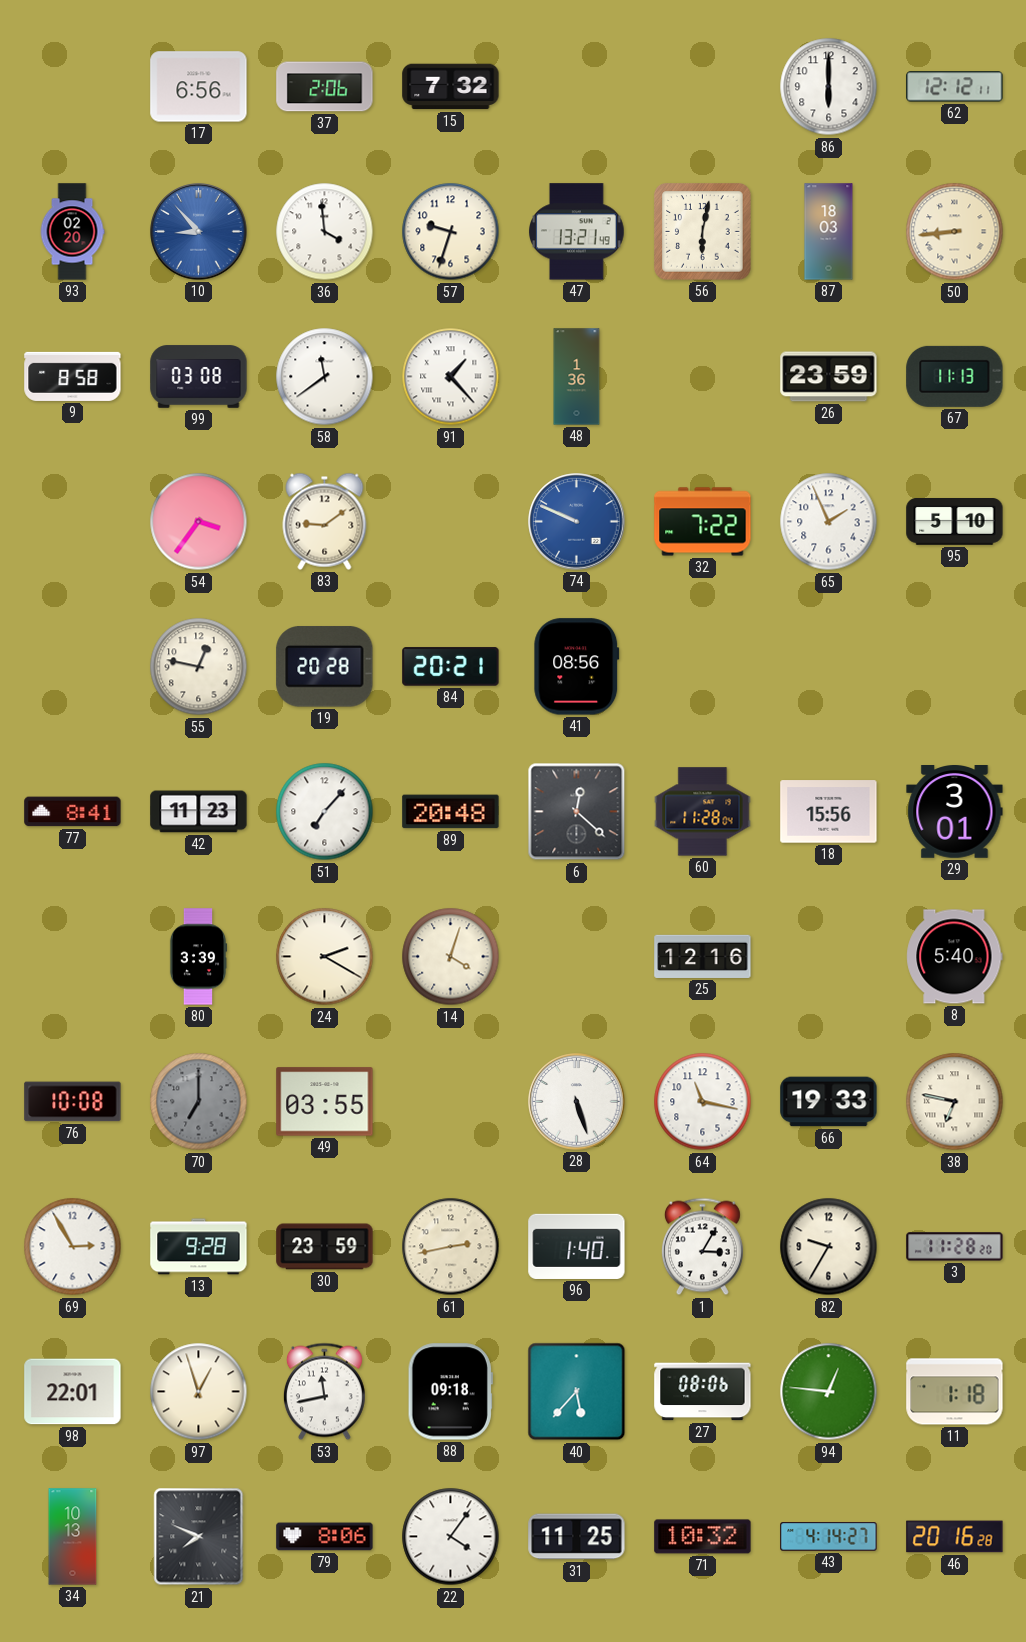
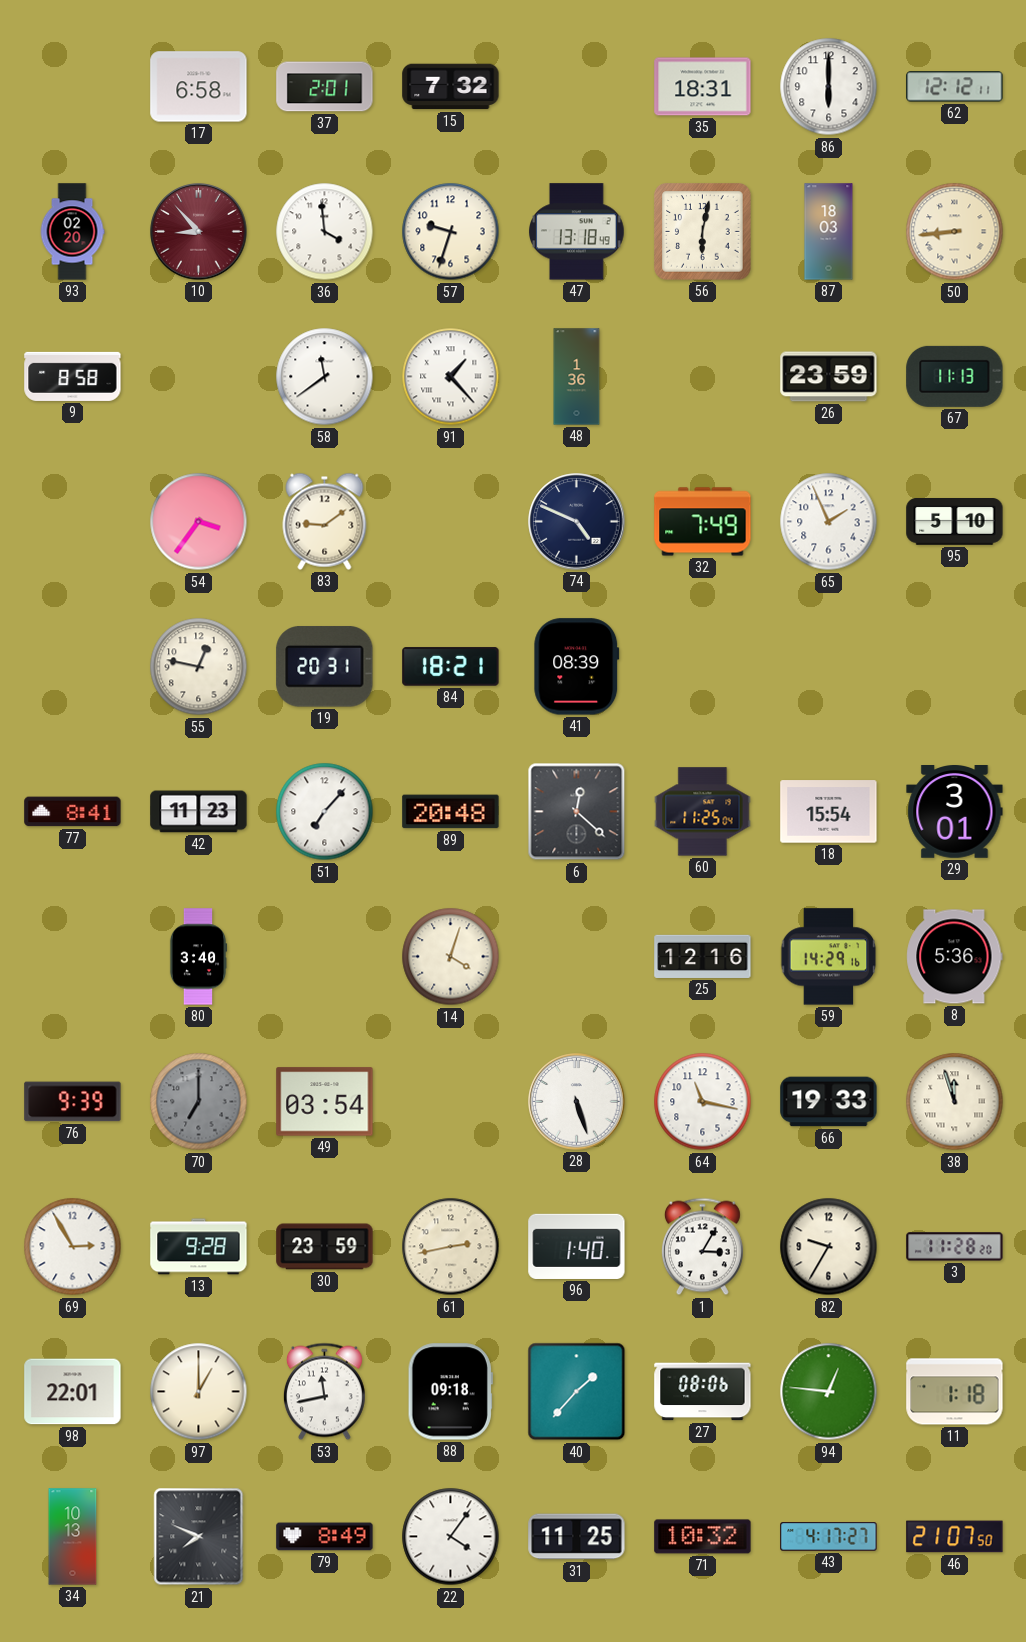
17: 6:56 -> 6:58 (199, 87)
37: 2:06 -> 2:01 (325, 87)
35: none -> 18:31 (703, 87)
10 dial: blue -> burgundy (199, 232)
47: 13:21 -> 13:18 (577, 232)
99: 03:08 -> none (199, 377)
74: 9:49 -> 4:49 (577, 522)
74 dial: blue -> navy (577, 522)
32: 7:22 -> 7:49 (703, 522)
19: 20:28 -> 20:31 (325, 667)
84: 20:21 -> 18:21 (451, 667)
41: 08:56 -> 08:39 (577, 667)
60: 11:28 -> 11:25 (703, 812)
18: 15:56 -> 15:54 (829, 812)
80: 3:39 -> 3:40 (198, 957)
24: 2:20 -> none (325, 957)
59: none -> 14:29 (829, 957)
8: 5:40 -> 5:36 (955, 957)
76: 10:08 -> 9:39 (73, 1102)
49: 03:55 -> 03:54 (325, 1102)
38: 6:47 -> 11:57 (955, 1102)
97: 12:57 -> 1:00 (199, 1392)
40: 5:37 -> 1:37 (577, 1392)
79: 8:06 -> 8:49 (325, 1537)
43: 4:14 -> 4:17 (829, 1537)
46: 20:16 -> 21:07 (955, 1537)
